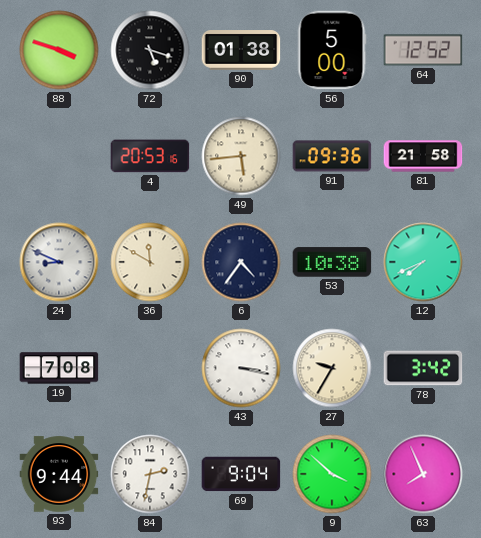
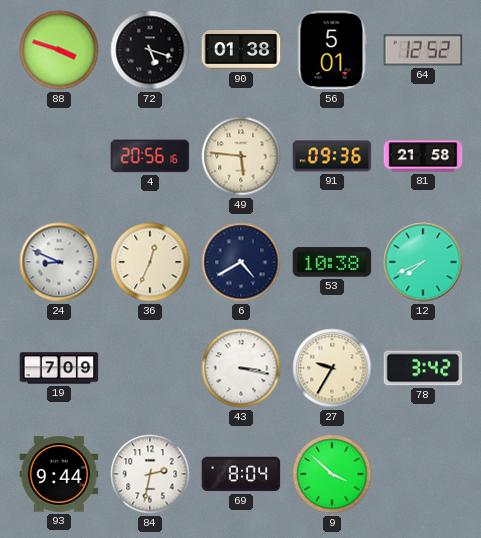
56: 5:00 -> 5:01 (332, 50)
4: 20:53 -> 20:56 (150, 156)
49: 5:44 -> 5:46 (241, 156)
36: 11:50 -> 12:34 (150, 262)
6: 4:36 -> 4:40 (241, 262)
19: 7:08 -> 7:09 (59, 368)
69: 9:04 -> 8:04 (241, 474)
63: 7:56 -> none (423, 474)
